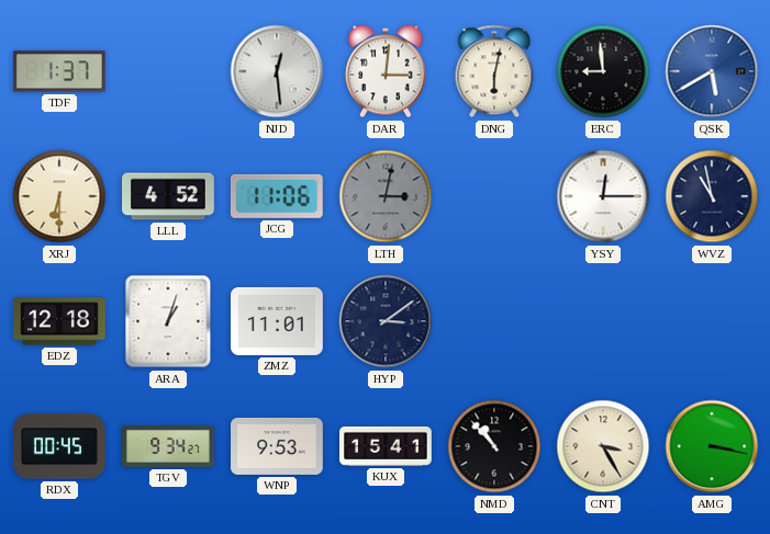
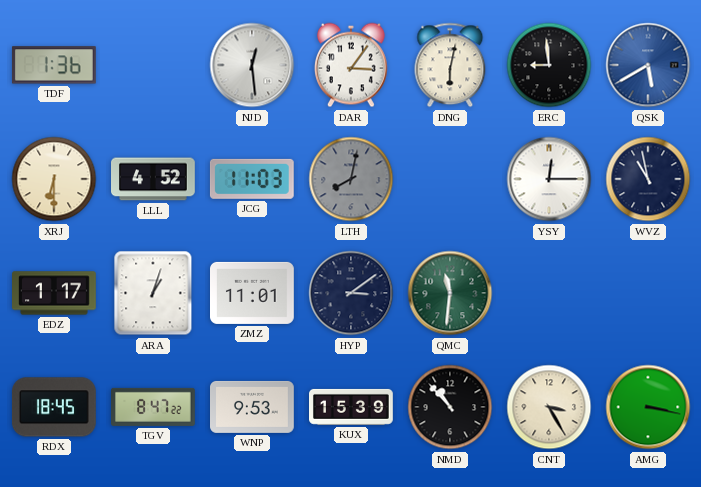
TDF: 1:37 -> 1:36 (54, 65)
DAR: 3:01 -> 3:06 (351, 65)
JCG: 11:06 -> 11:03 (252, 179)
LTH: 3:02 -> 8:02 (351, 179)
EDZ: 12:18 -> 1:17 (55, 293)
QMC: none -> 11:31 (450, 293)
RDX: 00:45 -> 18:45 (54, 407)
TGV: 9:34 -> 8:47 (154, 407)
KUX: 15:41 -> 15:39 (352, 407)
